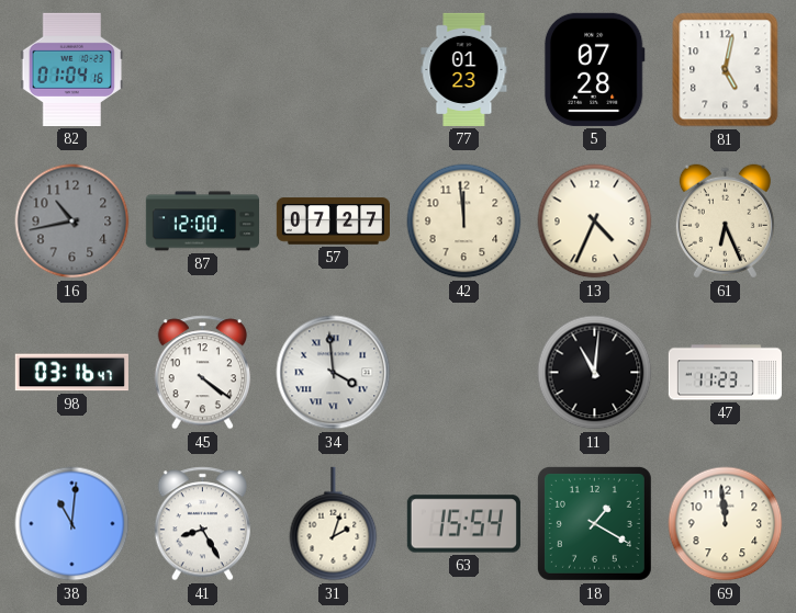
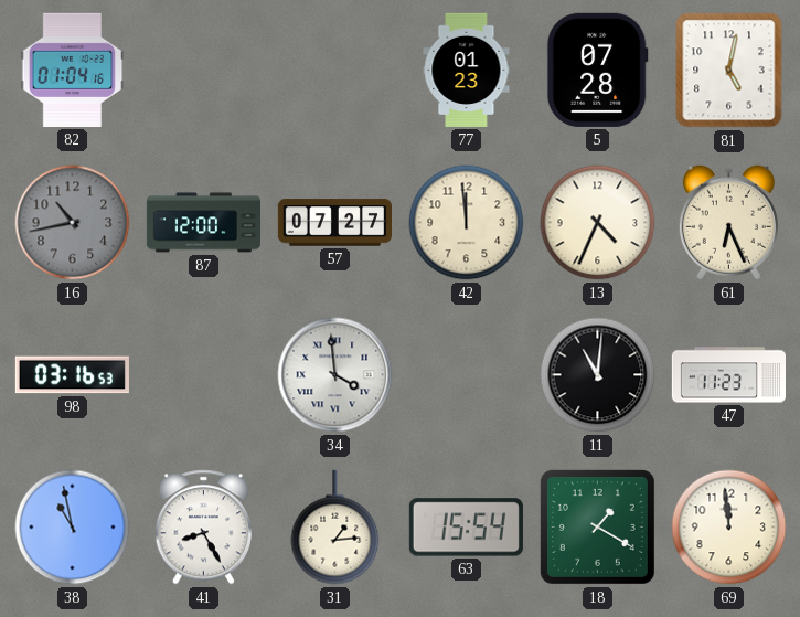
98: 03:16:47 -> 03:16:53 (72, 375)
45: 4:21 -> none (202, 373)
38: 11:01 -> 10:58 (73, 528)
31: 2:03 -> 1:14 (335, 528)
